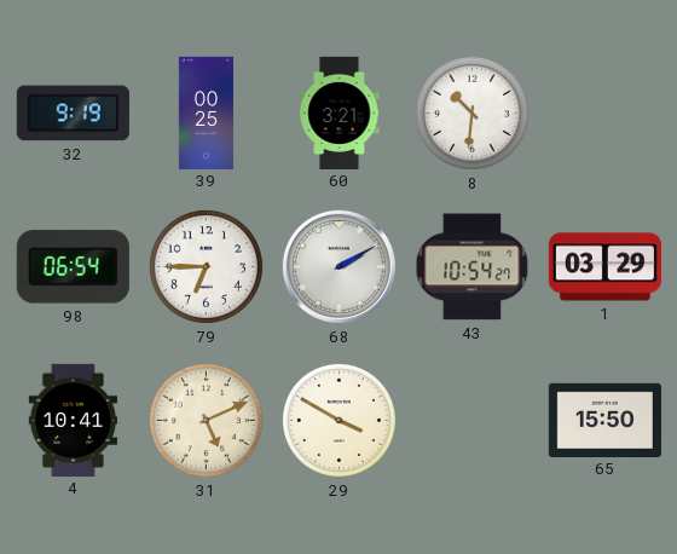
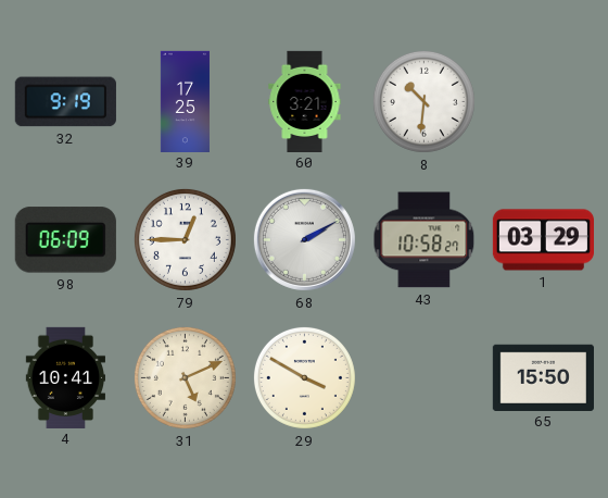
39: 00:25 -> 17:25 (185, 101)
98: 06:54 -> 06:09 (65, 240)
79: 6:45 -> 12:45 (185, 239)
43: 10:54 -> 10:58 (425, 240)
